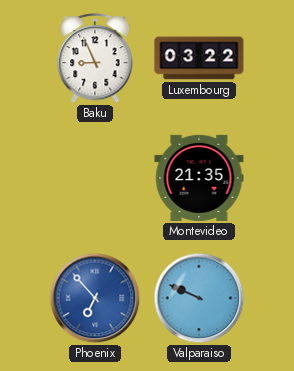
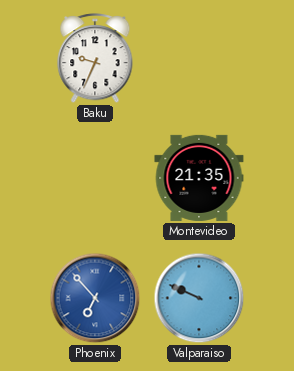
Baku: 8:56 -> 9:34 (95, 59)
Luxembourg: 03:22 -> none (199, 58)
